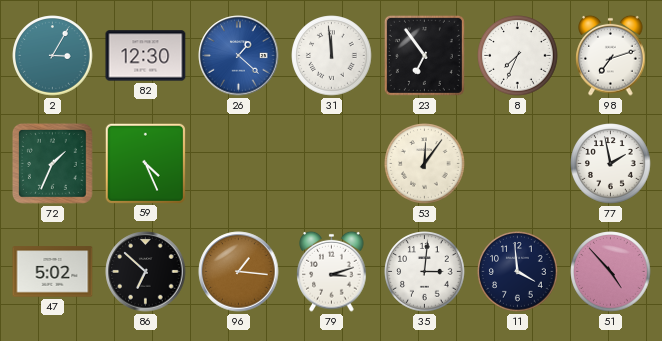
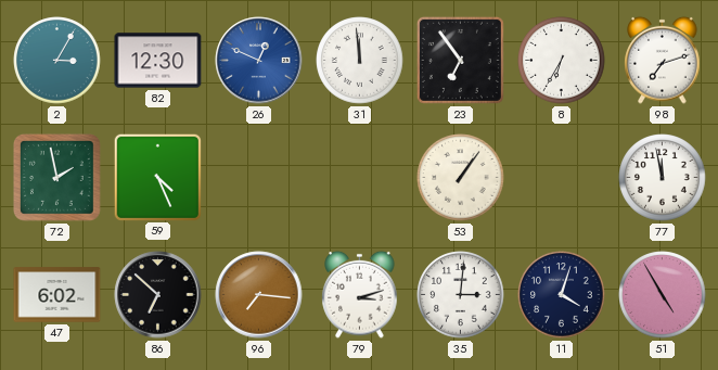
26: 1:22 -> 12:49 (259, 61)
8: 7:34 -> 6:35 (562, 61)
72: 1:34 -> 1:58 (57, 178)
53: 12:06 -> 1:06 (461, 178)
77: 1:58 -> 11:58 (663, 178)
47: 5:02 -> 6:02 (57, 295)
96: 1:16 -> 7:16 (259, 295)
11: 3:59 -> 4:03 (562, 295)
51: 4:53 -> 4:55 (663, 295)
